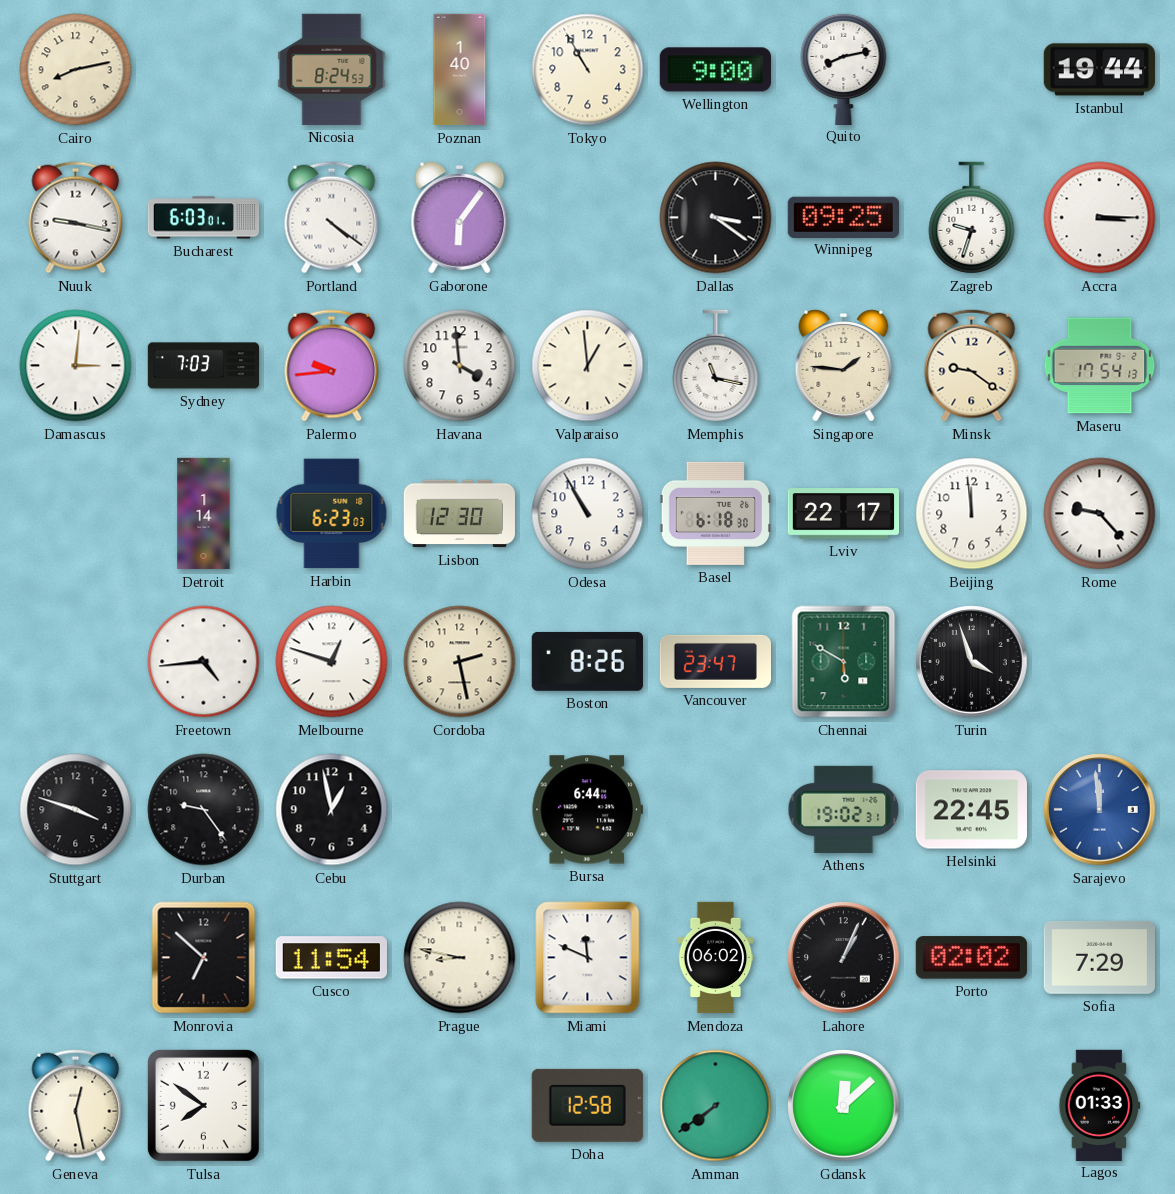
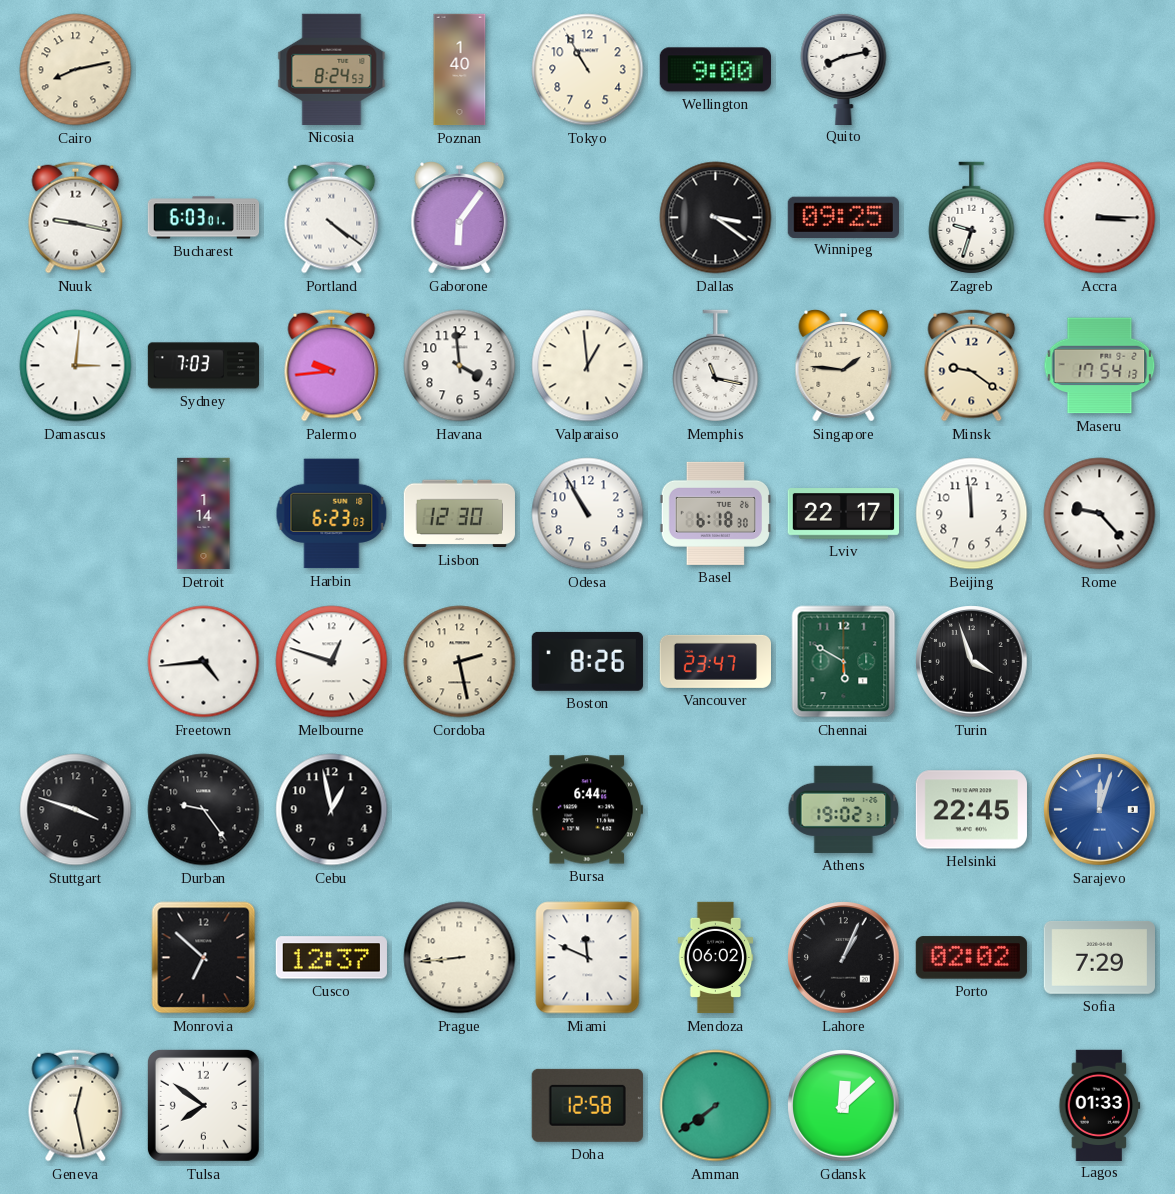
Istanbul: 19:44 -> none (1099, 70)
Sarajevo: 11:59 -> 12:03 (1100, 810)
Cusco: 11:54 -> 12:37 (331, 958)
Prague: 8:47 -> 8:44 (460, 958)
